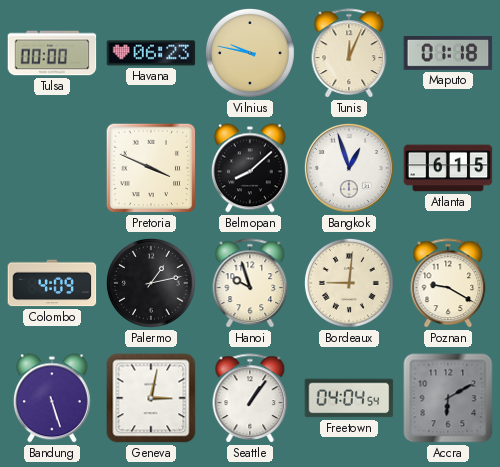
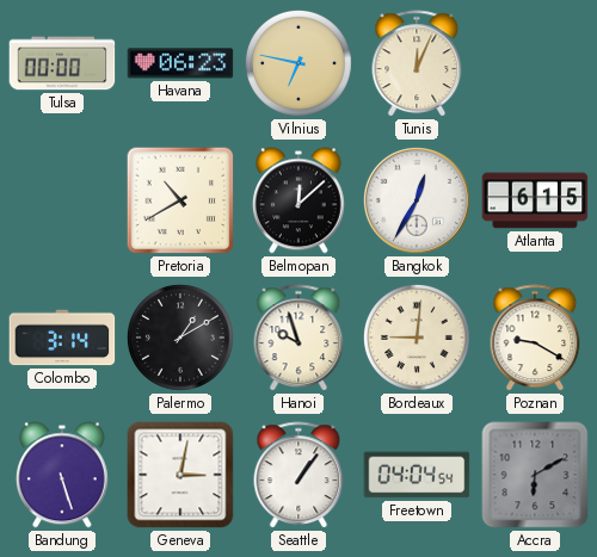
Vilnius: 9:47 -> 6:47 (298, 63)
Maputo: 01:18 -> none (448, 54)
Pretoria: 3:49 -> 10:40 (180, 200)
Belmopan: 8:08 -> 12:08 (298, 200)
Bangkok: 12:57 -> 12:35 (417, 200)
Colombo: 4:09 -> 3:14 (62, 338)
Palermo: 1:13 -> 1:10 (180, 338)
